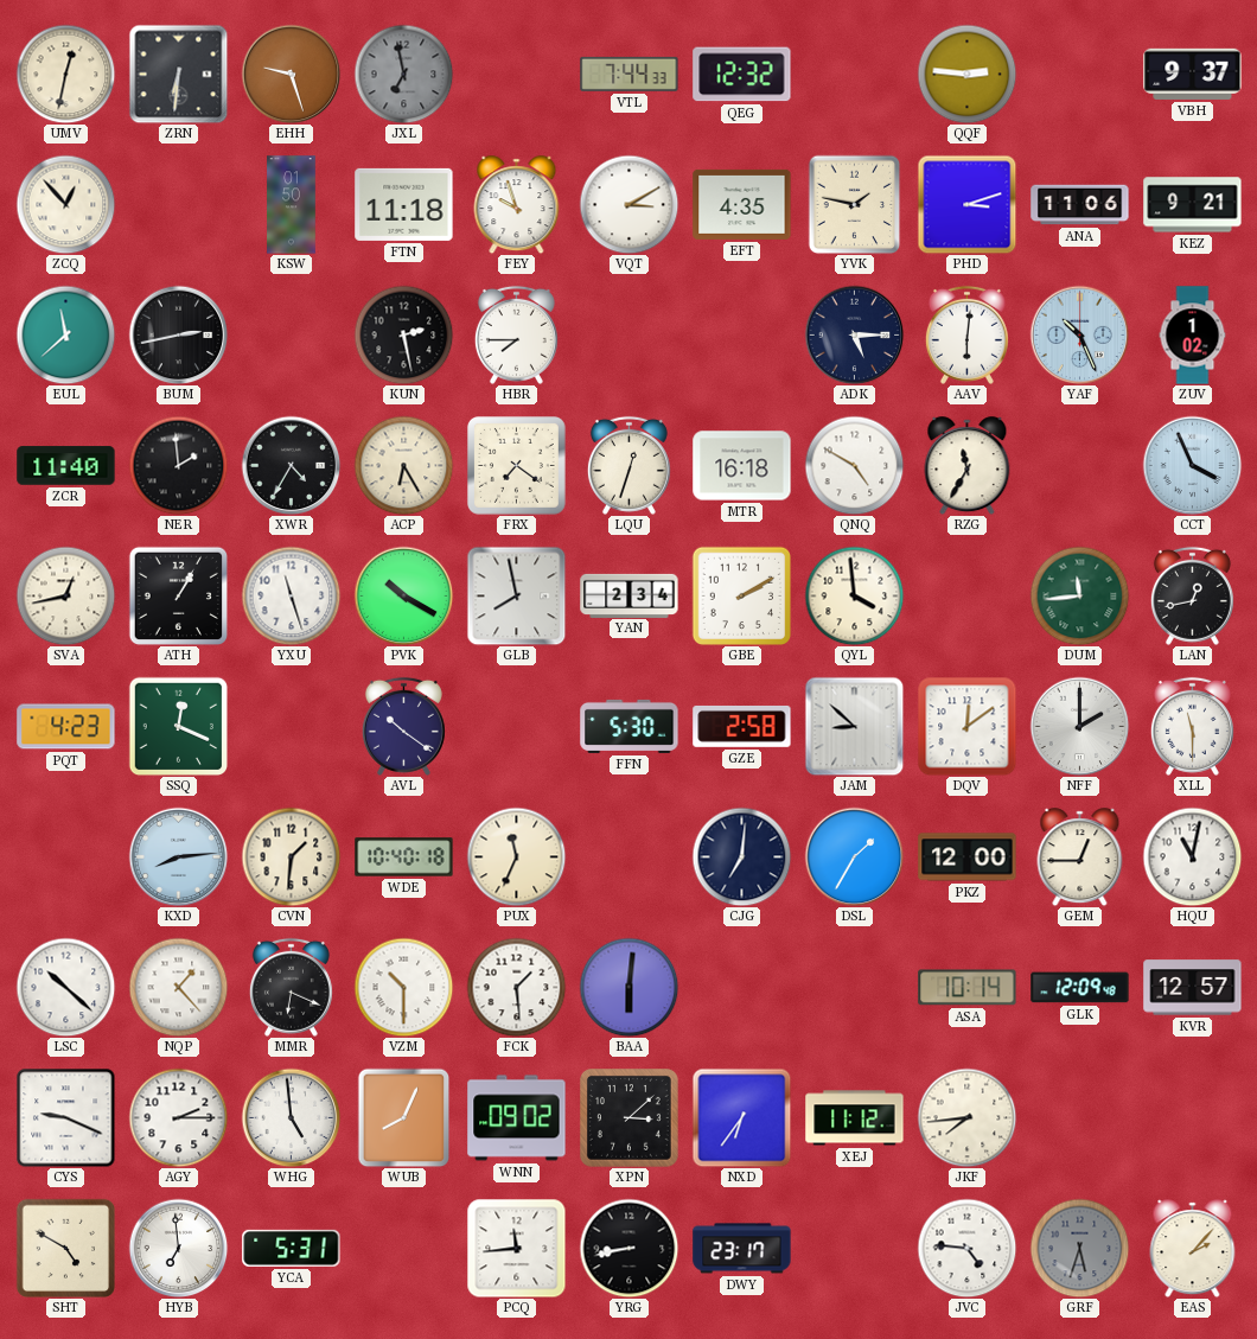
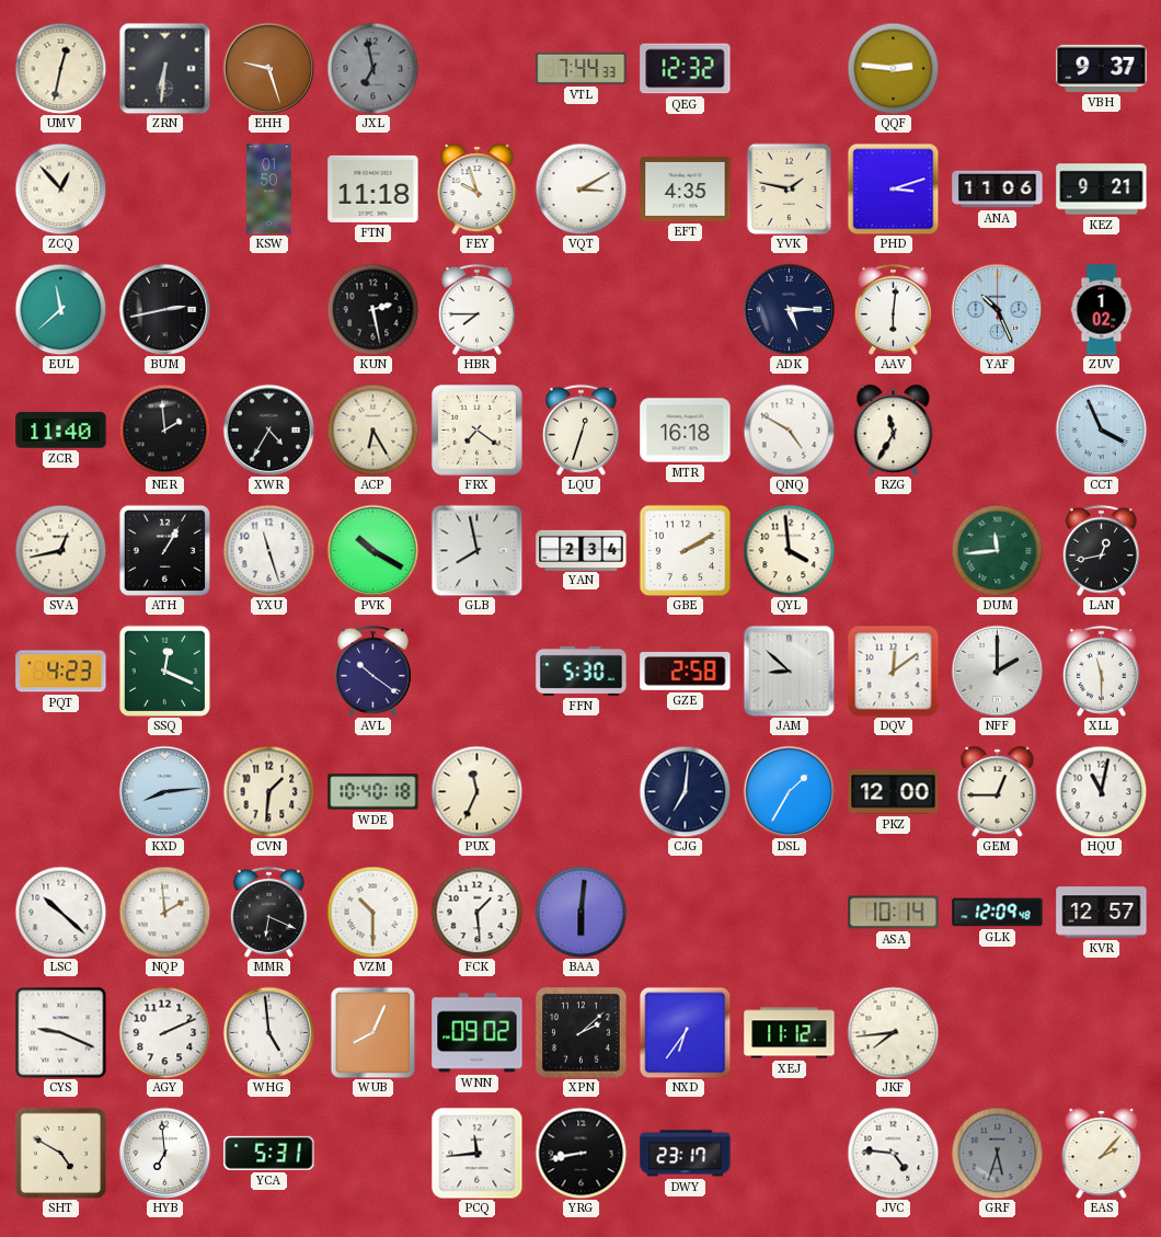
NQP: 1:23 -> 1:59 (164, 912)
AGY: 2:15 -> 2:11 (164, 1032)
XPN: 3:08 -> 2:08 (582, 1033)
